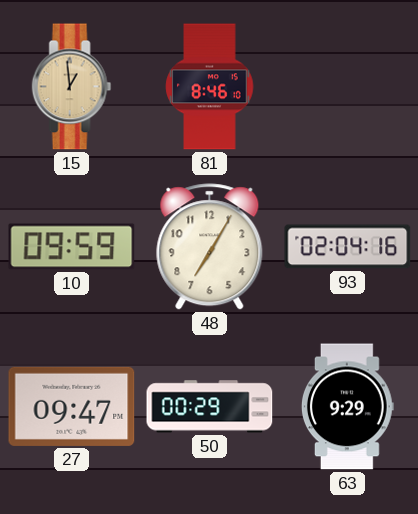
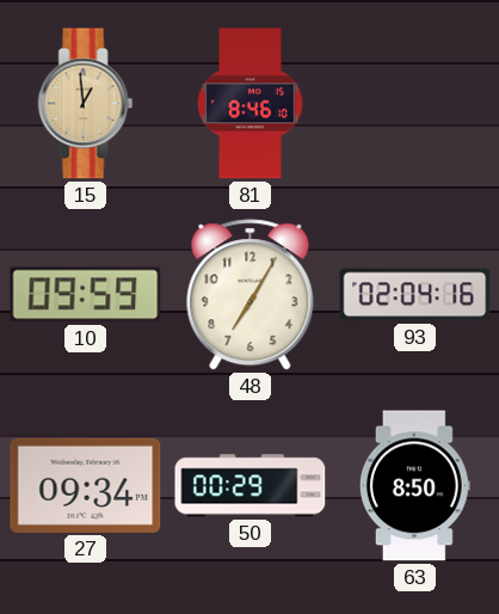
27: 09:47 -> 09:34 (86, 485)
63: 9:29 -> 8:50 (414, 486)
